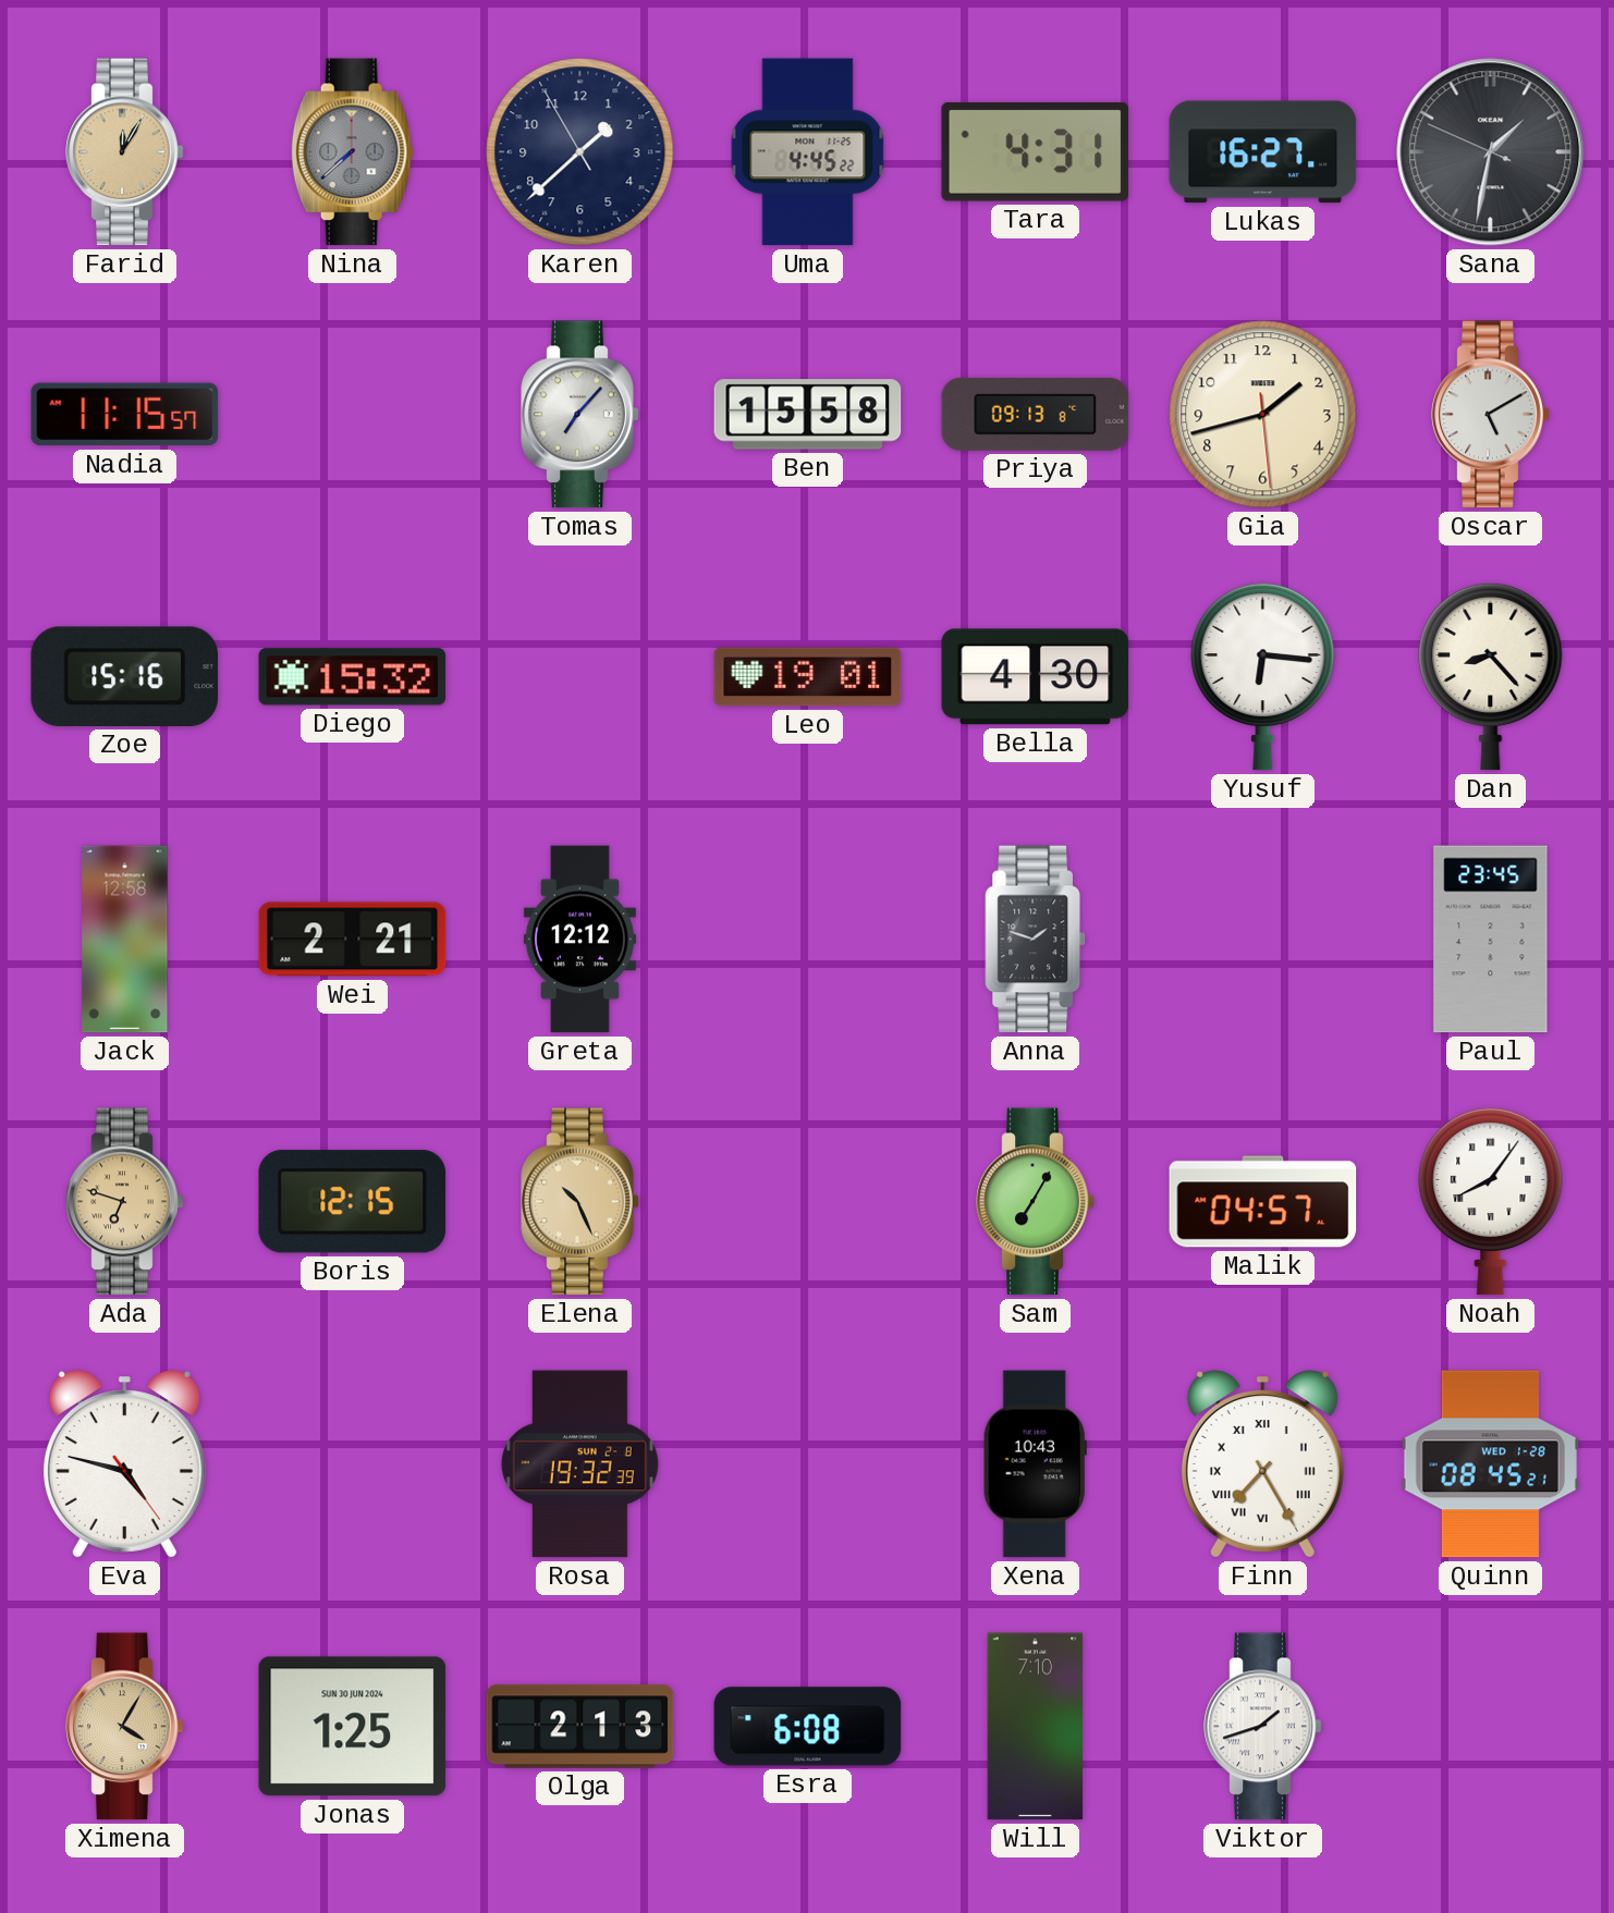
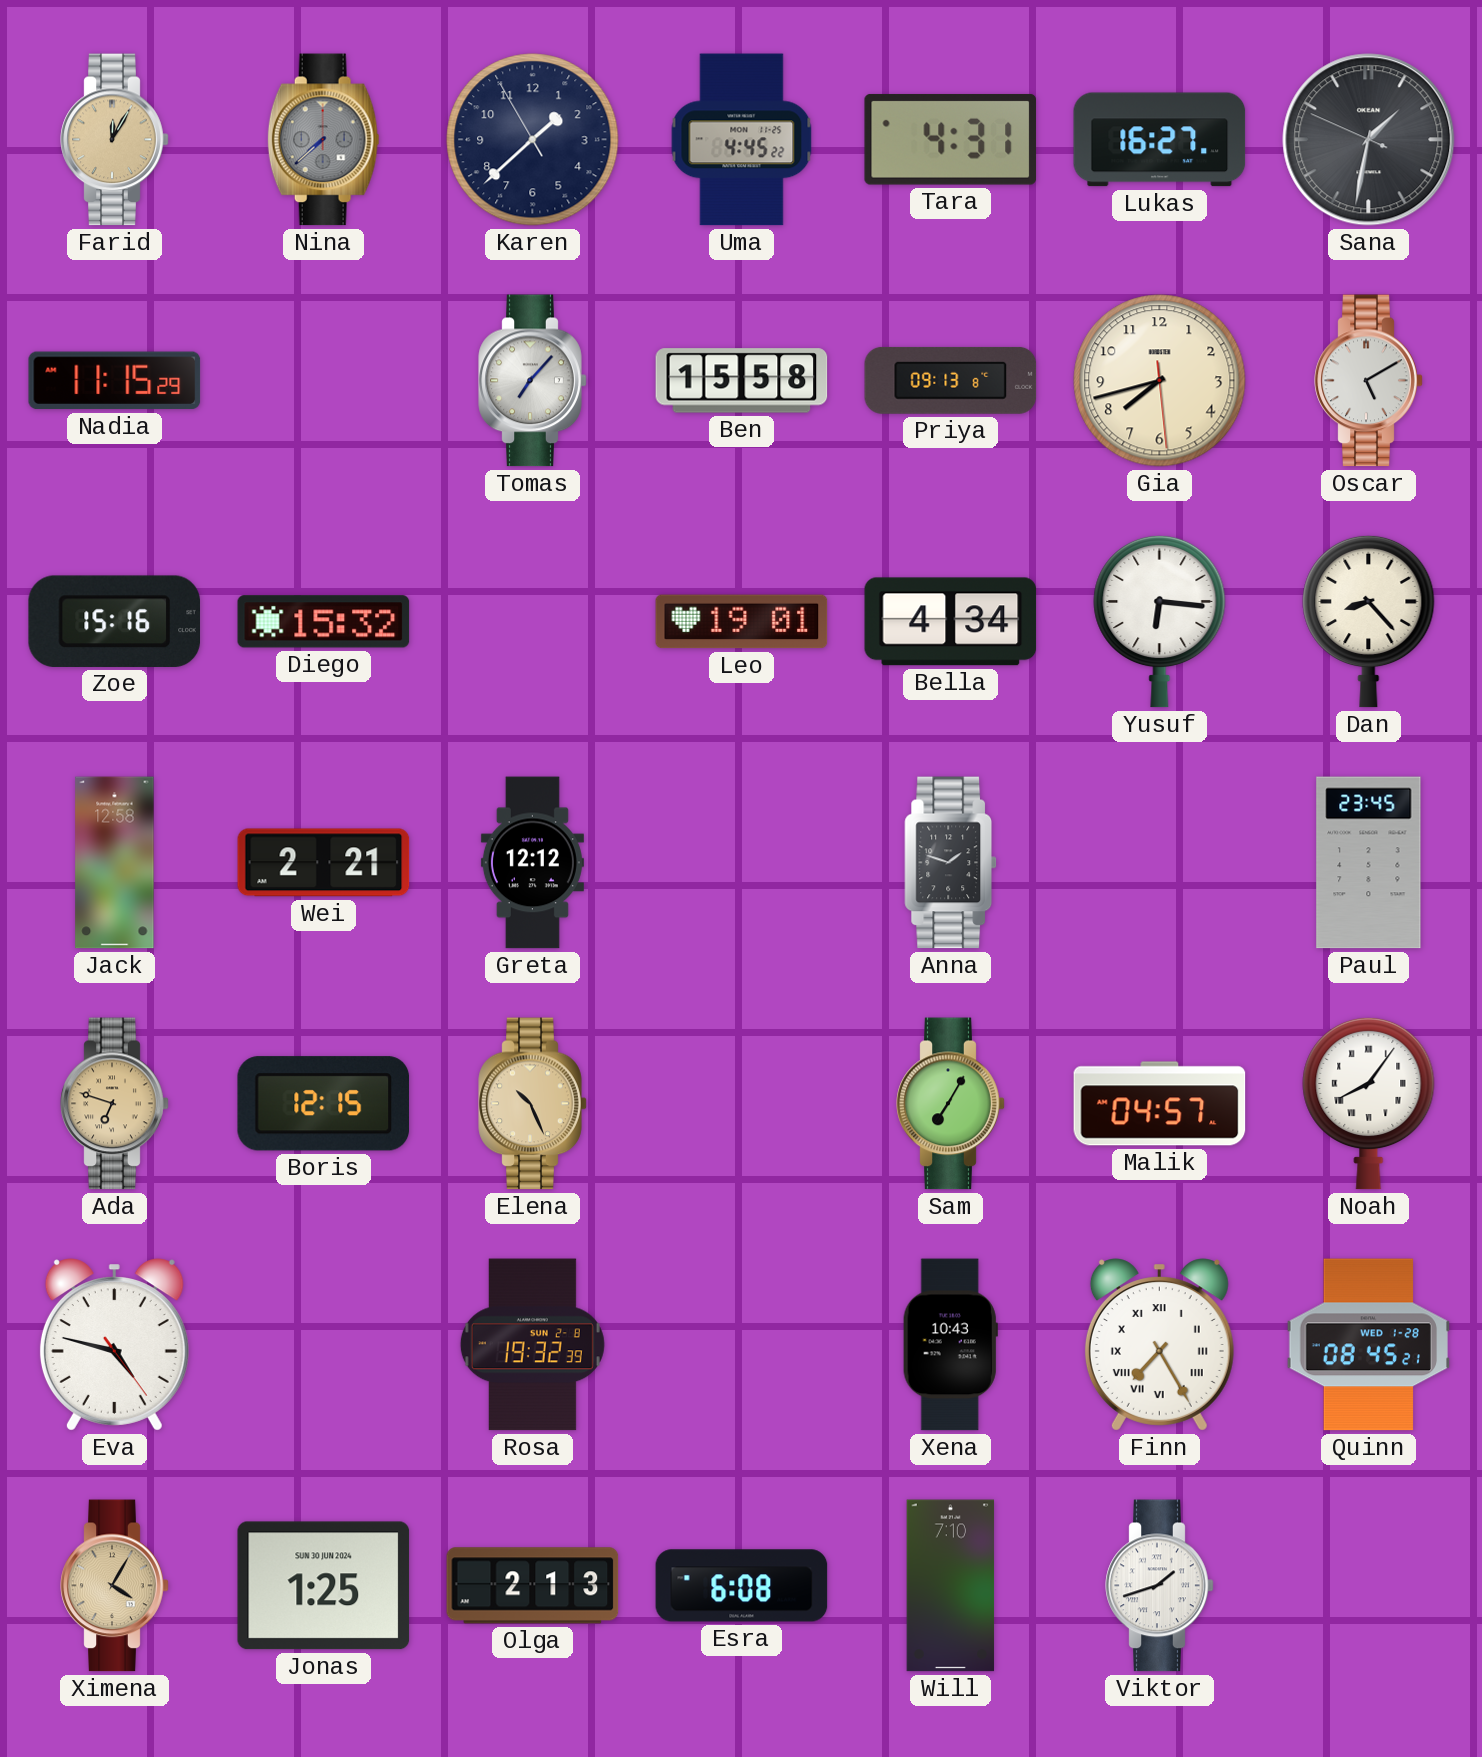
Nadia: 11:15:57 -> 11:15:29 (115, 381)
Gia: 1:42 -> 7:42 (1160, 381)
Bella: 4:30 -> 4:34 (951, 622)
